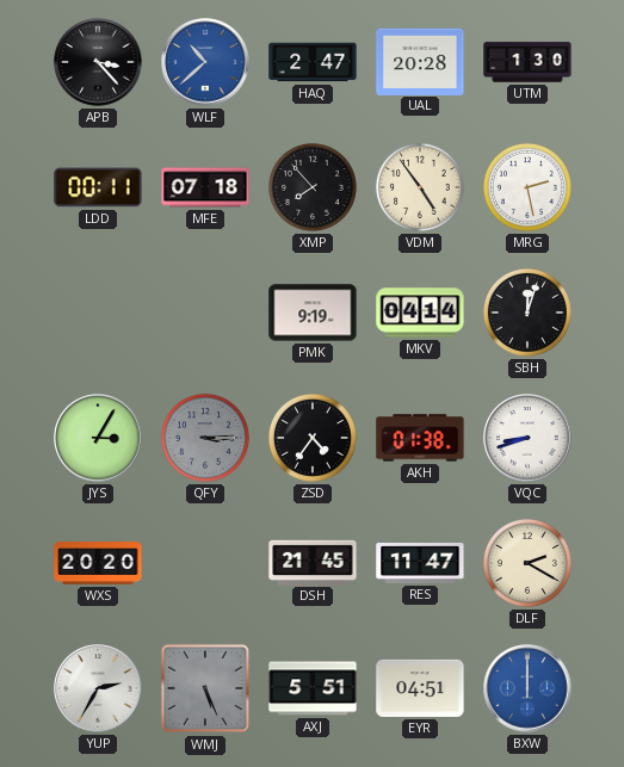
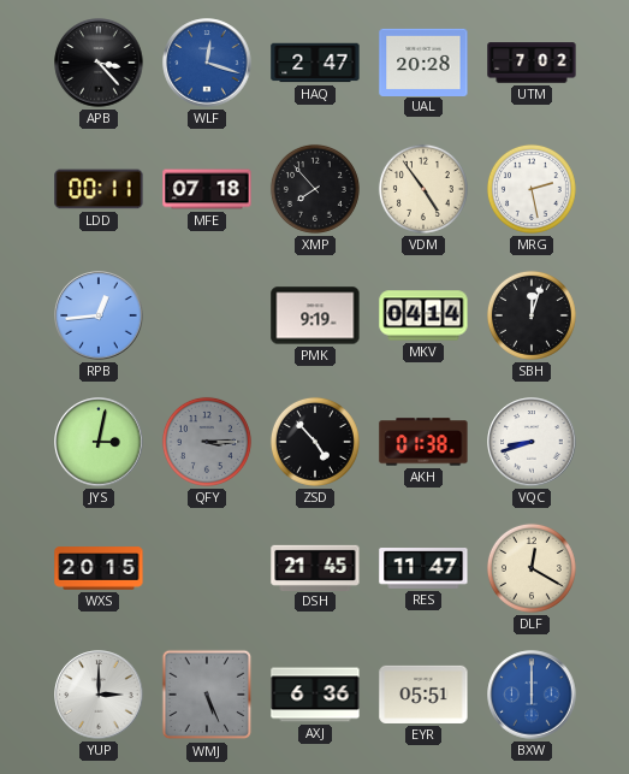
WLF: 10:38 -> 12:18 (207, 63)
UTM: 1:30 -> 7:02 (532, 63)
RPB: none -> 12:44 (99, 315)
JYS: 3:05 -> 3:02 (99, 442)
ZSD: 4:36 -> 4:53 (315, 442)
WXS: 20:20 -> 20:15 (99, 568)
DLF: 2:20 -> 12:20 (532, 568)
YUP: 2:35 -> 3:00 (99, 695)
AXJ: 5:51 -> 6:36 (315, 695)
EYR: 04:51 -> 05:51 (423, 695)
